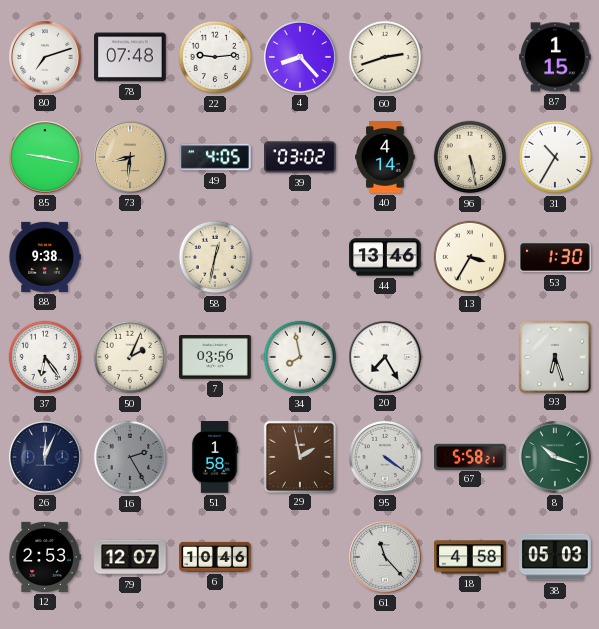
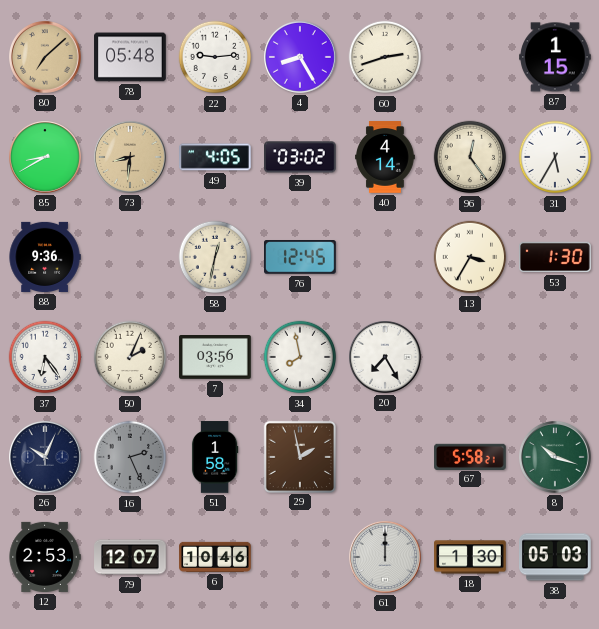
80: 7:12 -> 7:08 (46, 58)
80 dial: white -> champagne (46, 58)
78: 07:48 -> 05:48 (130, 57)
4: 8:23 -> 8:25 (301, 58)
85: 9:17 -> 8:40 (46, 158)
96: 5:28 -> 12:24 (470, 157)
31: 10:35 -> 5:35 (555, 157)
88: 9:38 -> 9:36 (45, 257)
76: none -> 12:45 (301, 257)
44: 13:46 -> none (385, 257)
93: 6:27 -> none (554, 356)
26: 12:04 -> 10:04 (46, 458)
16: 2:25 -> 2:26 (130, 457)
95: 4:21 -> none (386, 458)
61: 11:23 -> 12:00 (386, 558)
18: 4:58 -> 1:30 (470, 557)
